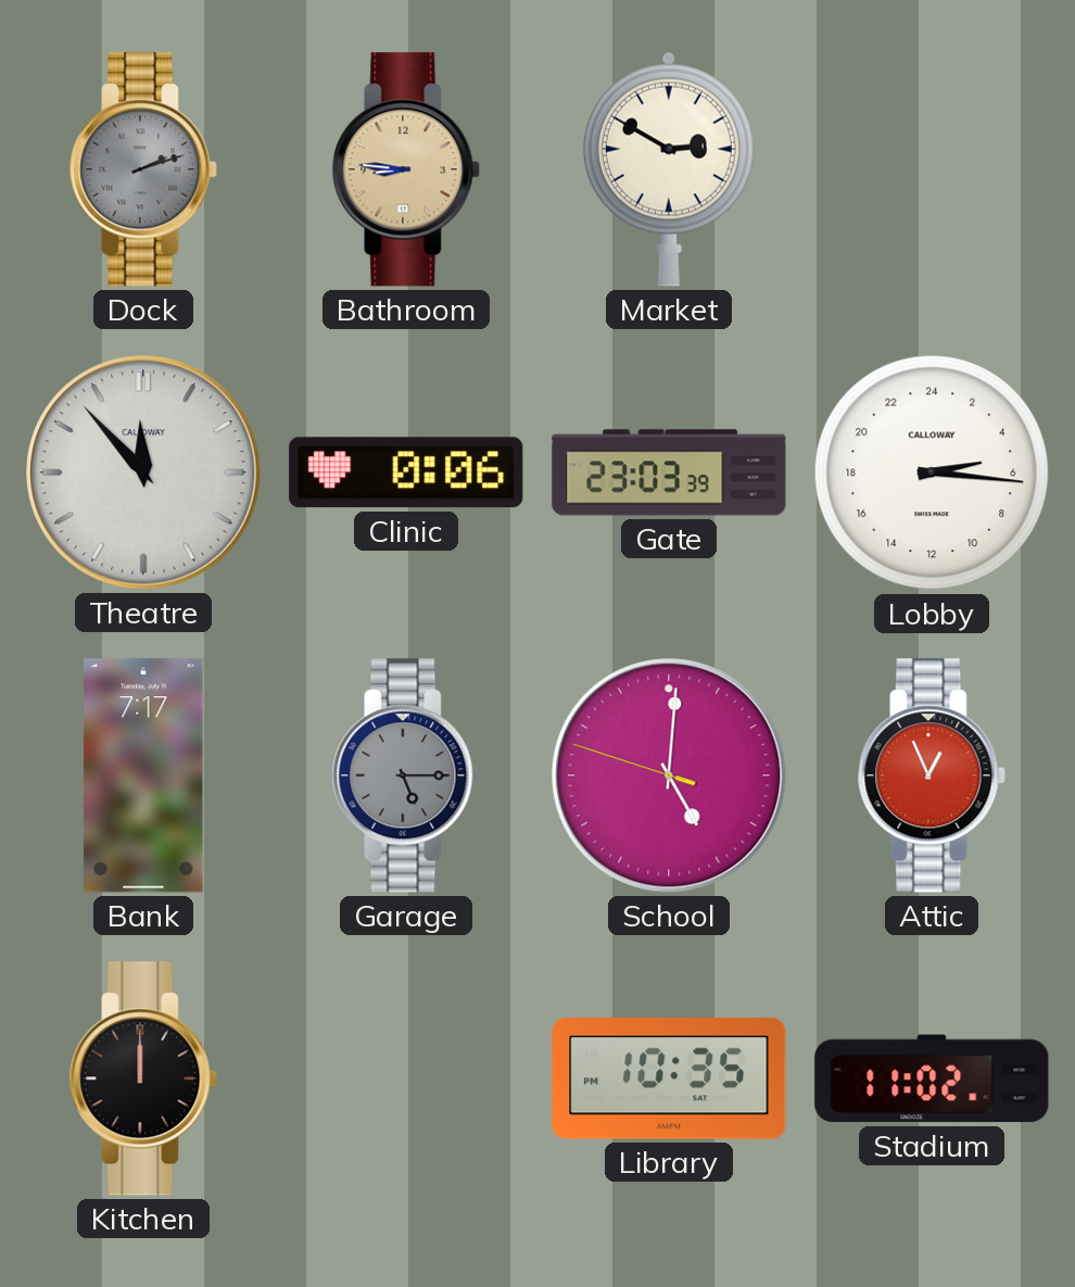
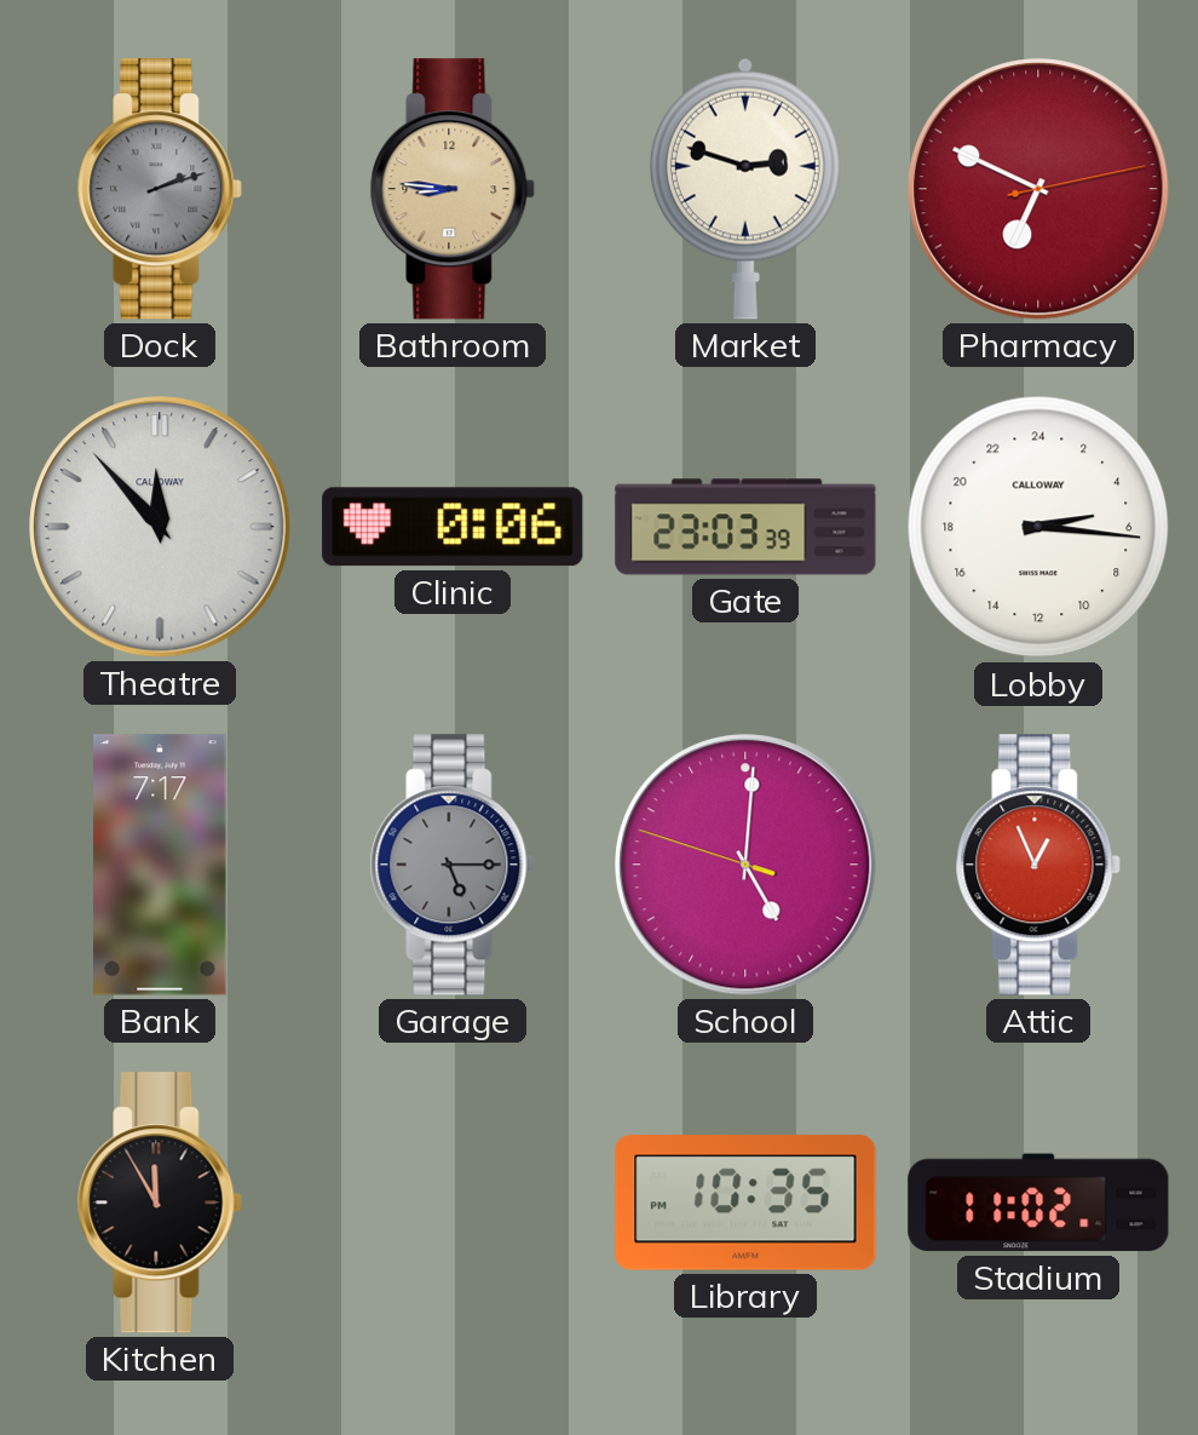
Market: 2:50 -> 2:48 (745, 189)
Pharmacy: none -> 6:49 (1038, 189)
Kitchen: 12:00 -> 11:55 (160, 1202)
